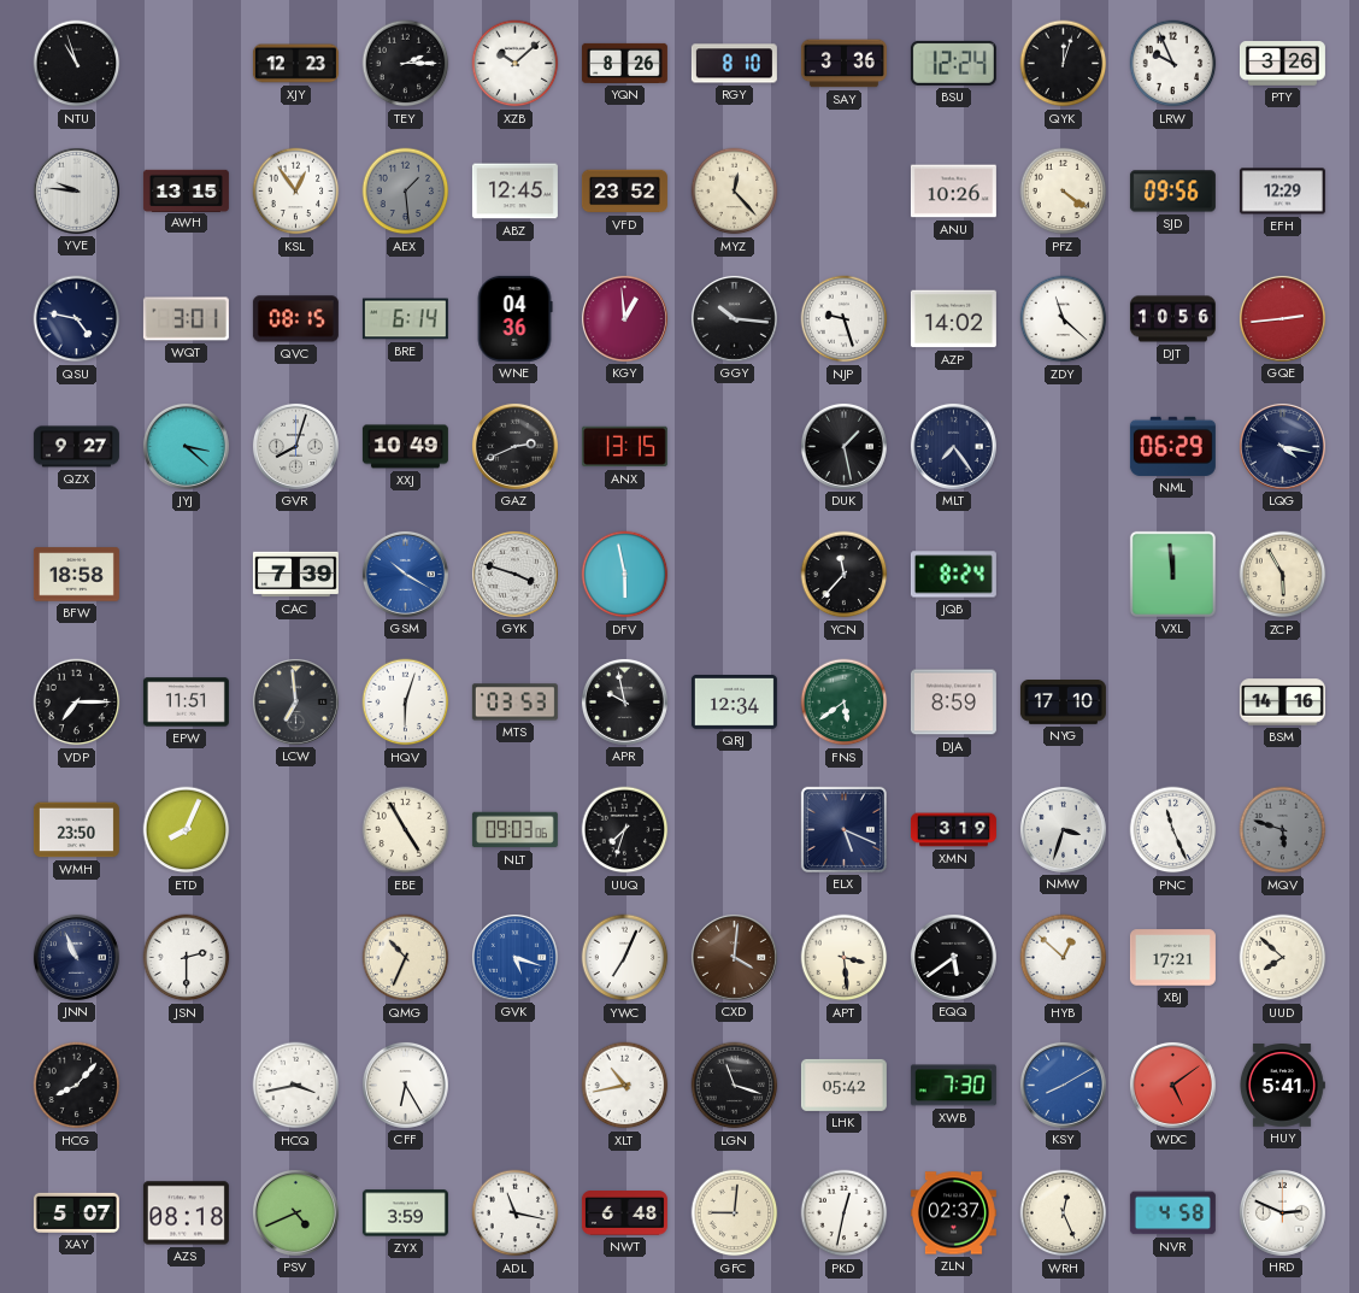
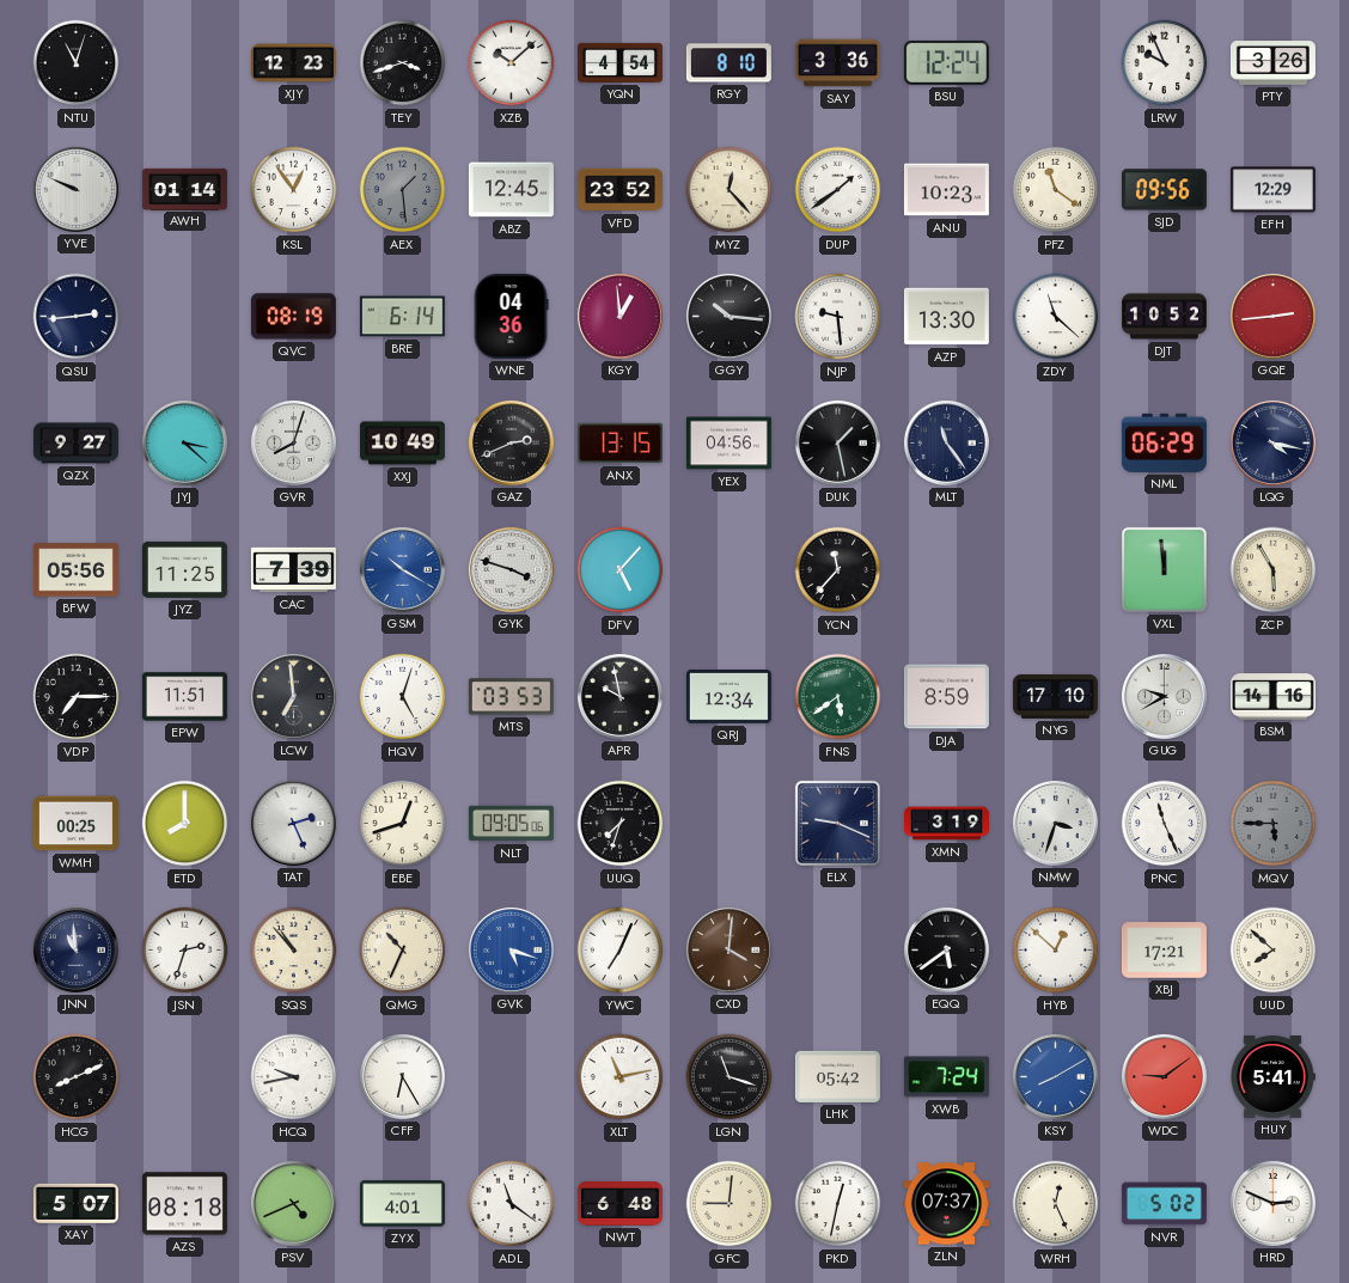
NTU: 10:57 -> 11:03 (77, 63)
TEY: 2:15 -> 3:42 (403, 63)
YQN: 8:26 -> 4:54 (619, 62)
QYK: 12:03 -> none (1064, 64)
YVE: 9:46 -> 9:49 (75, 189)
AWH: 13:15 -> 01:14 (184, 189)
DUP: none -> 1:39 (838, 190)
ANU: 10:26 -> 10:23 (946, 190)
PFZ: 4:21 -> 11:21 (1056, 190)
QSU: 4:47 -> 2:44 (77, 317)
WQT: 3:01 -> none (186, 319)
QVC: 08:15 -> 08:19 (293, 317)
NJP: 9:27 -> 9:29 (838, 317)
AZP: 14:02 -> 13:30 (946, 317)
DJT: 10:56 -> 10:52 (1164, 317)
YEX: none -> 04:56 (728, 444)
MLT: 7:24 -> 11:24 (946, 442)
BFW: 18:58 -> 05:56 (75, 570)
JYZ: none -> 11:25 (184, 569)
DFV: 5:58 -> 5:07 (621, 570)
JQB: 8:24 -> none (953, 575)
HQV: 6:03 -> 5:03 (403, 697)
GUG: none -> 9:40 (1164, 696)
WMH: 23:50 -> 00:25 (75, 824)
ETD: 8:04 -> 8:00 (185, 824)
TAT: none -> 2:26 (293, 823)
EBE: 4:55 -> 12:42 (403, 824)
NLT: 09:03 -> 09:05 (511, 824)
ELX: 5:19 -> 9:19 (837, 823)
MQV: 5:48 -> 5:45 (1274, 824)
JNN: 10:56 -> 10:59 (75, 949)
JSN: 2:30 -> 2:33 (185, 951)
SQS: none -> 10:53 (294, 951)
APT: 3:29 -> none (845, 958)
HCG: 8:07 -> 8:11 (77, 1077)
HCQ: 3:43 -> 9:43 (294, 1077)
XLT: 10:43 -> 11:13 (621, 1077)
XWB: 7:30 -> 7:24 (946, 1077)
WDC: 5:09 -> 9:09 (1164, 1076)
ZYX: 3:59 -> 4:01 (402, 1204)
ADL: 11:17 -> 11:21 (512, 1204)
ZLN: 02:37 -> 07:37 (946, 1204)
NVR: 4:58 -> 5:02 (1164, 1204)
